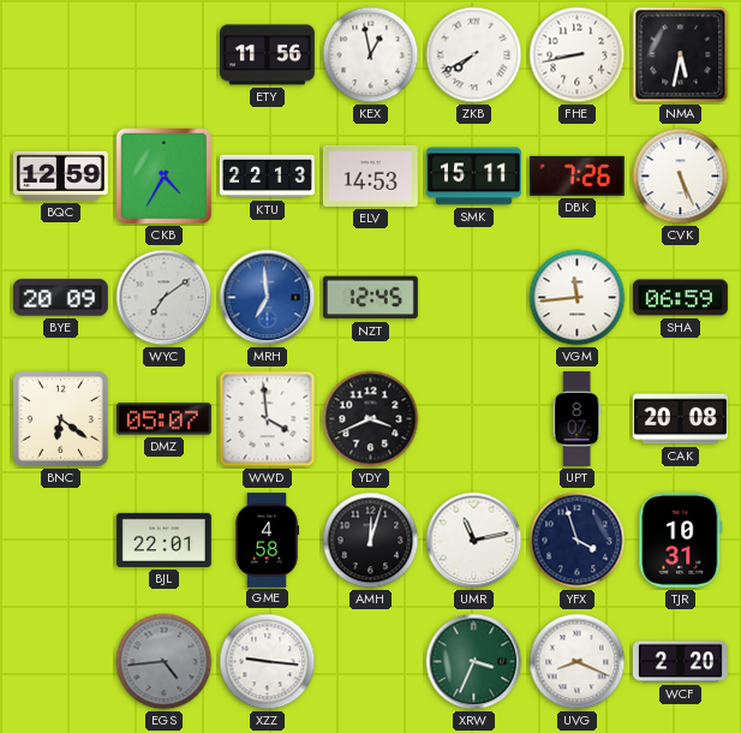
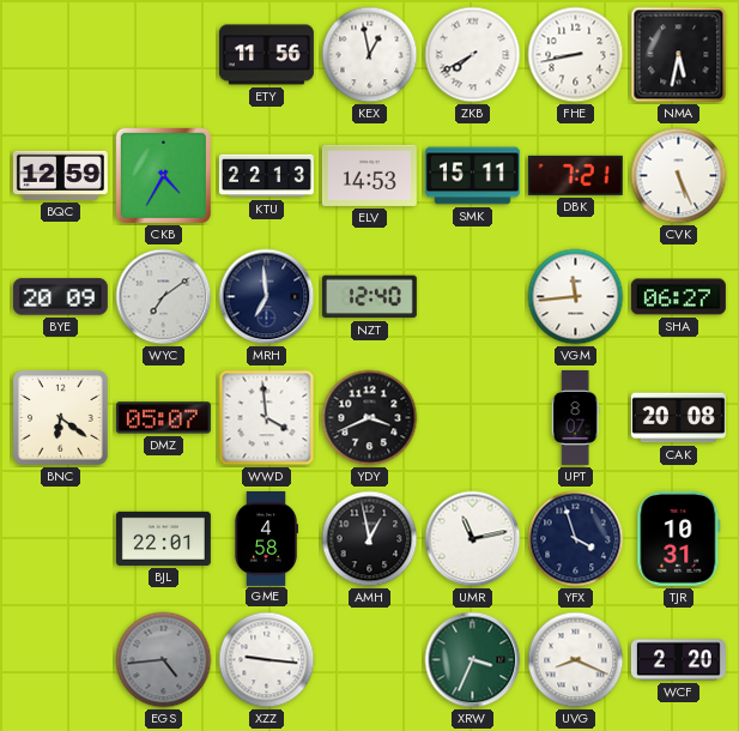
DBK: 7:26 -> 7:21 (575, 175)
MRH dial: blue -> navy (267, 297)
NZT: 12:45 -> 12:40 (369, 297)
SHA: 06:59 -> 06:27 (678, 297)
AMH: 12:03 -> 12:58 (370, 539)
